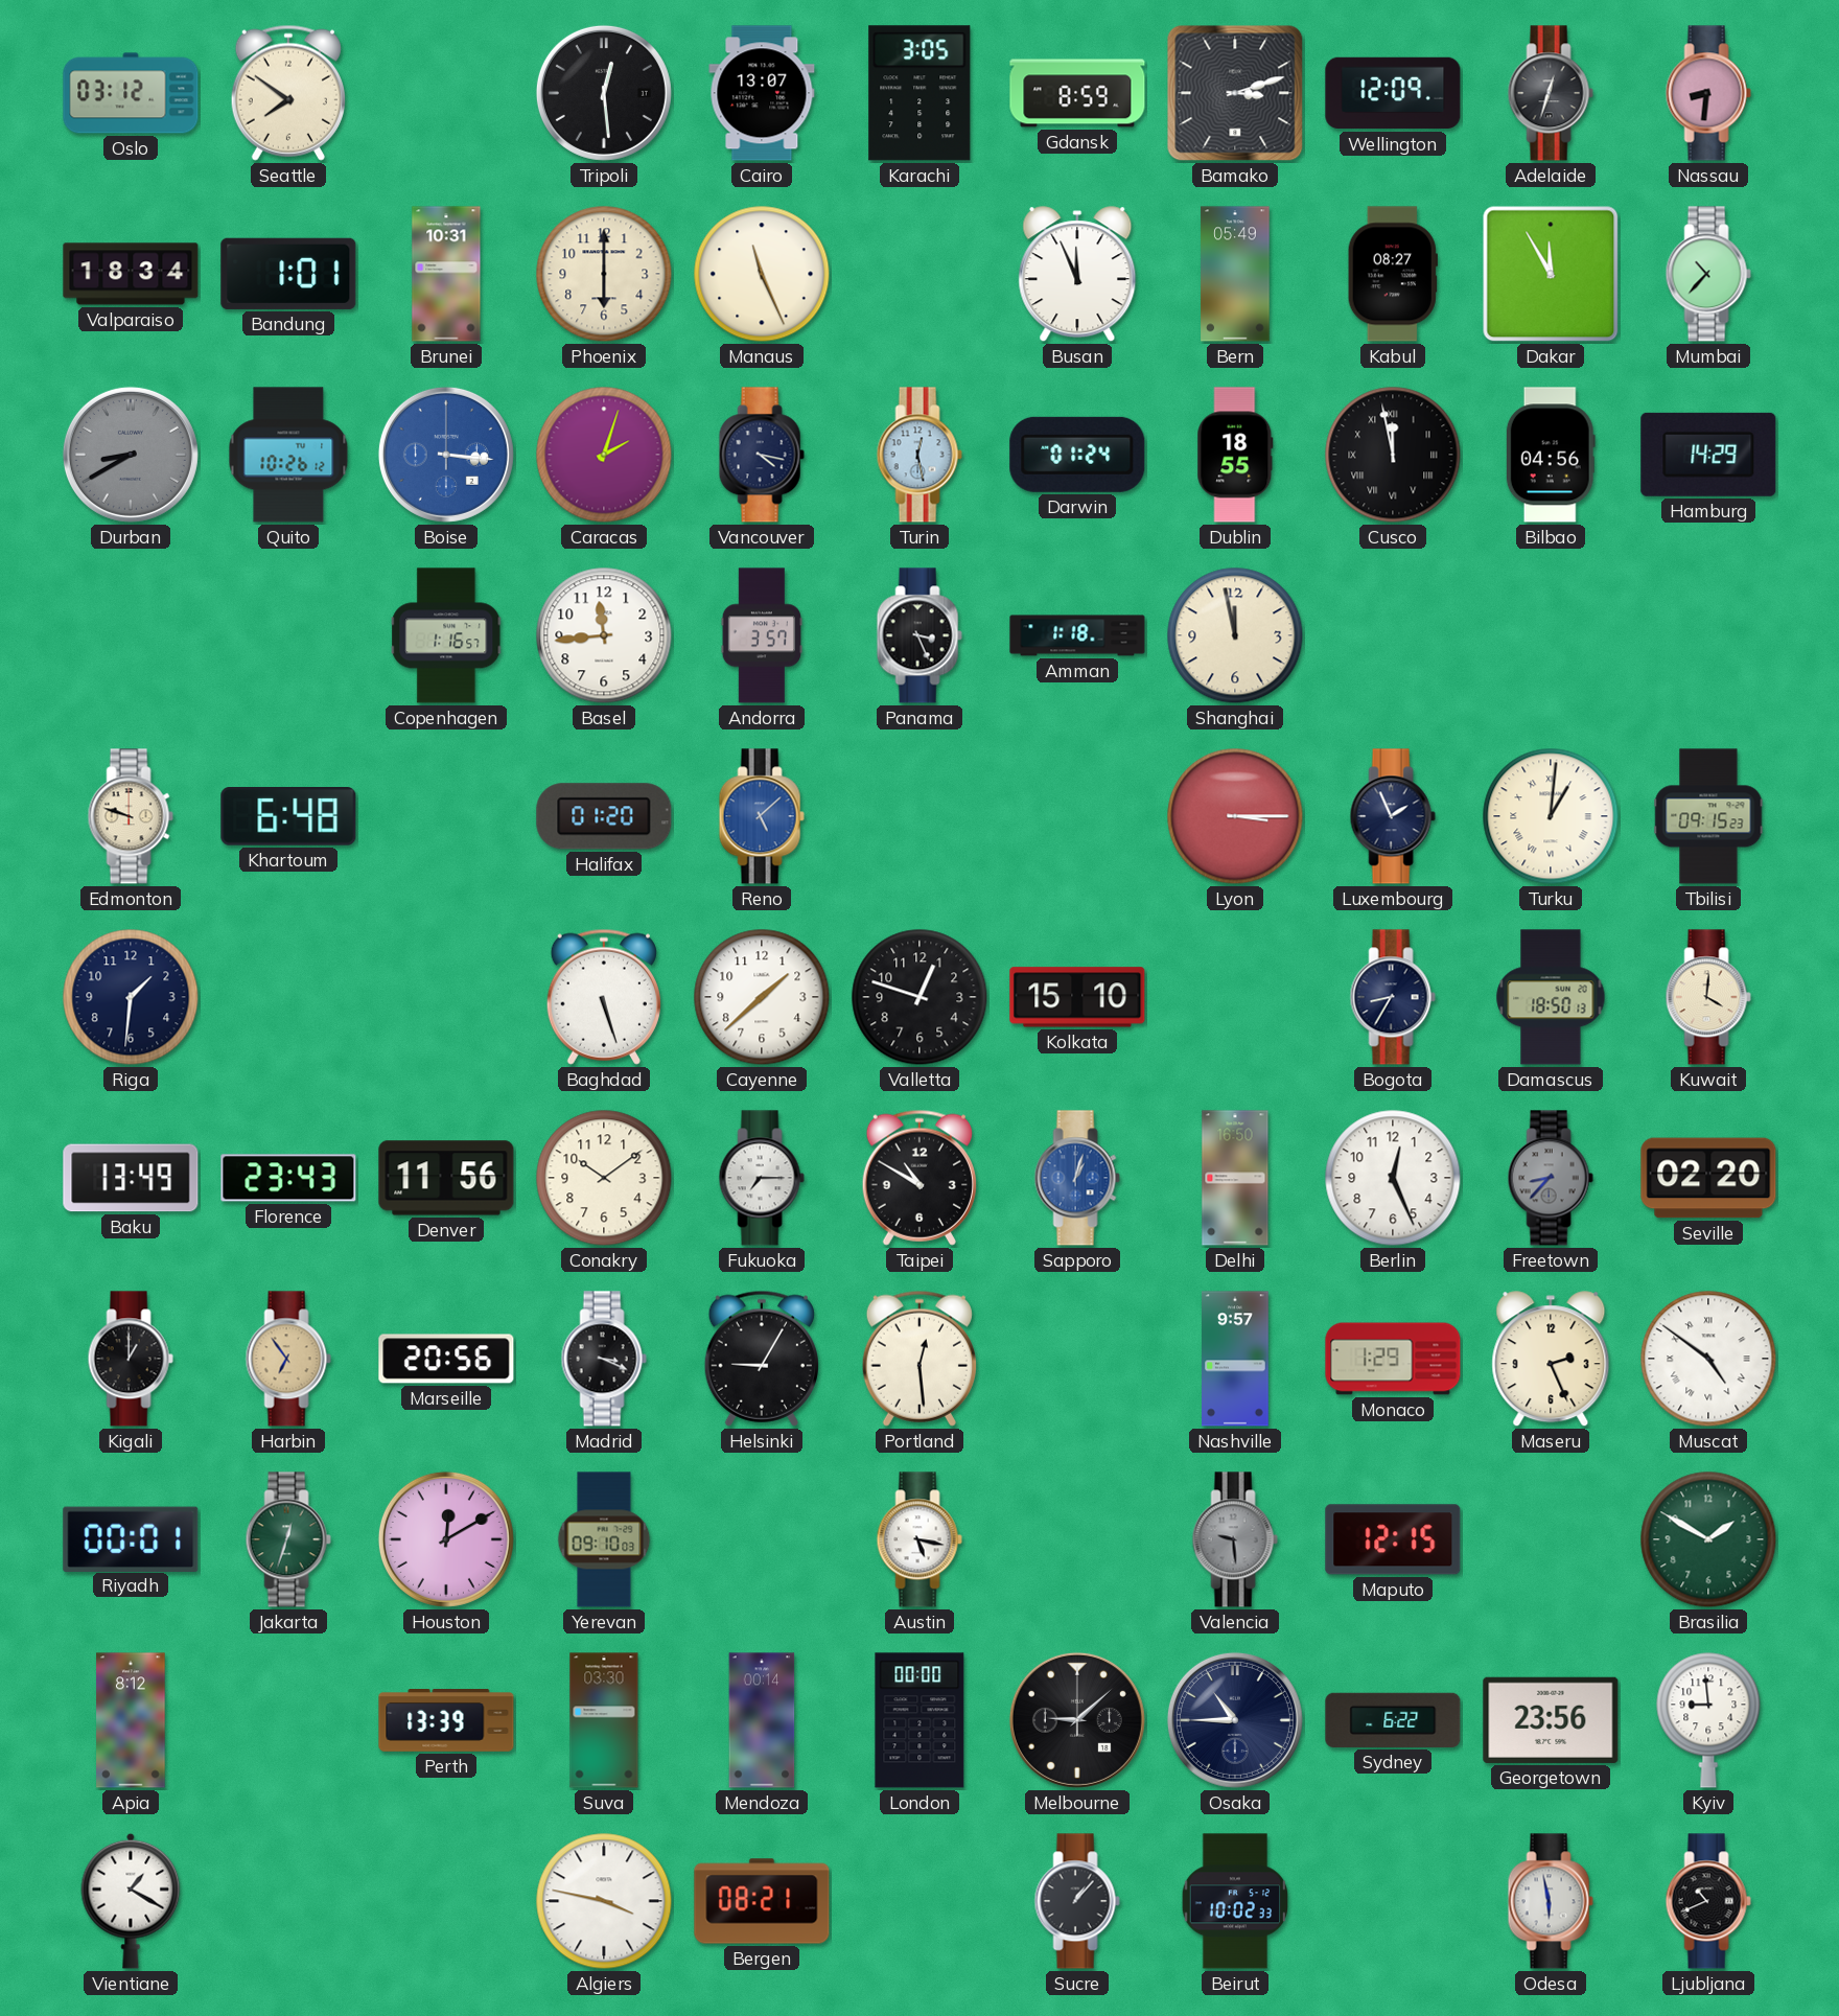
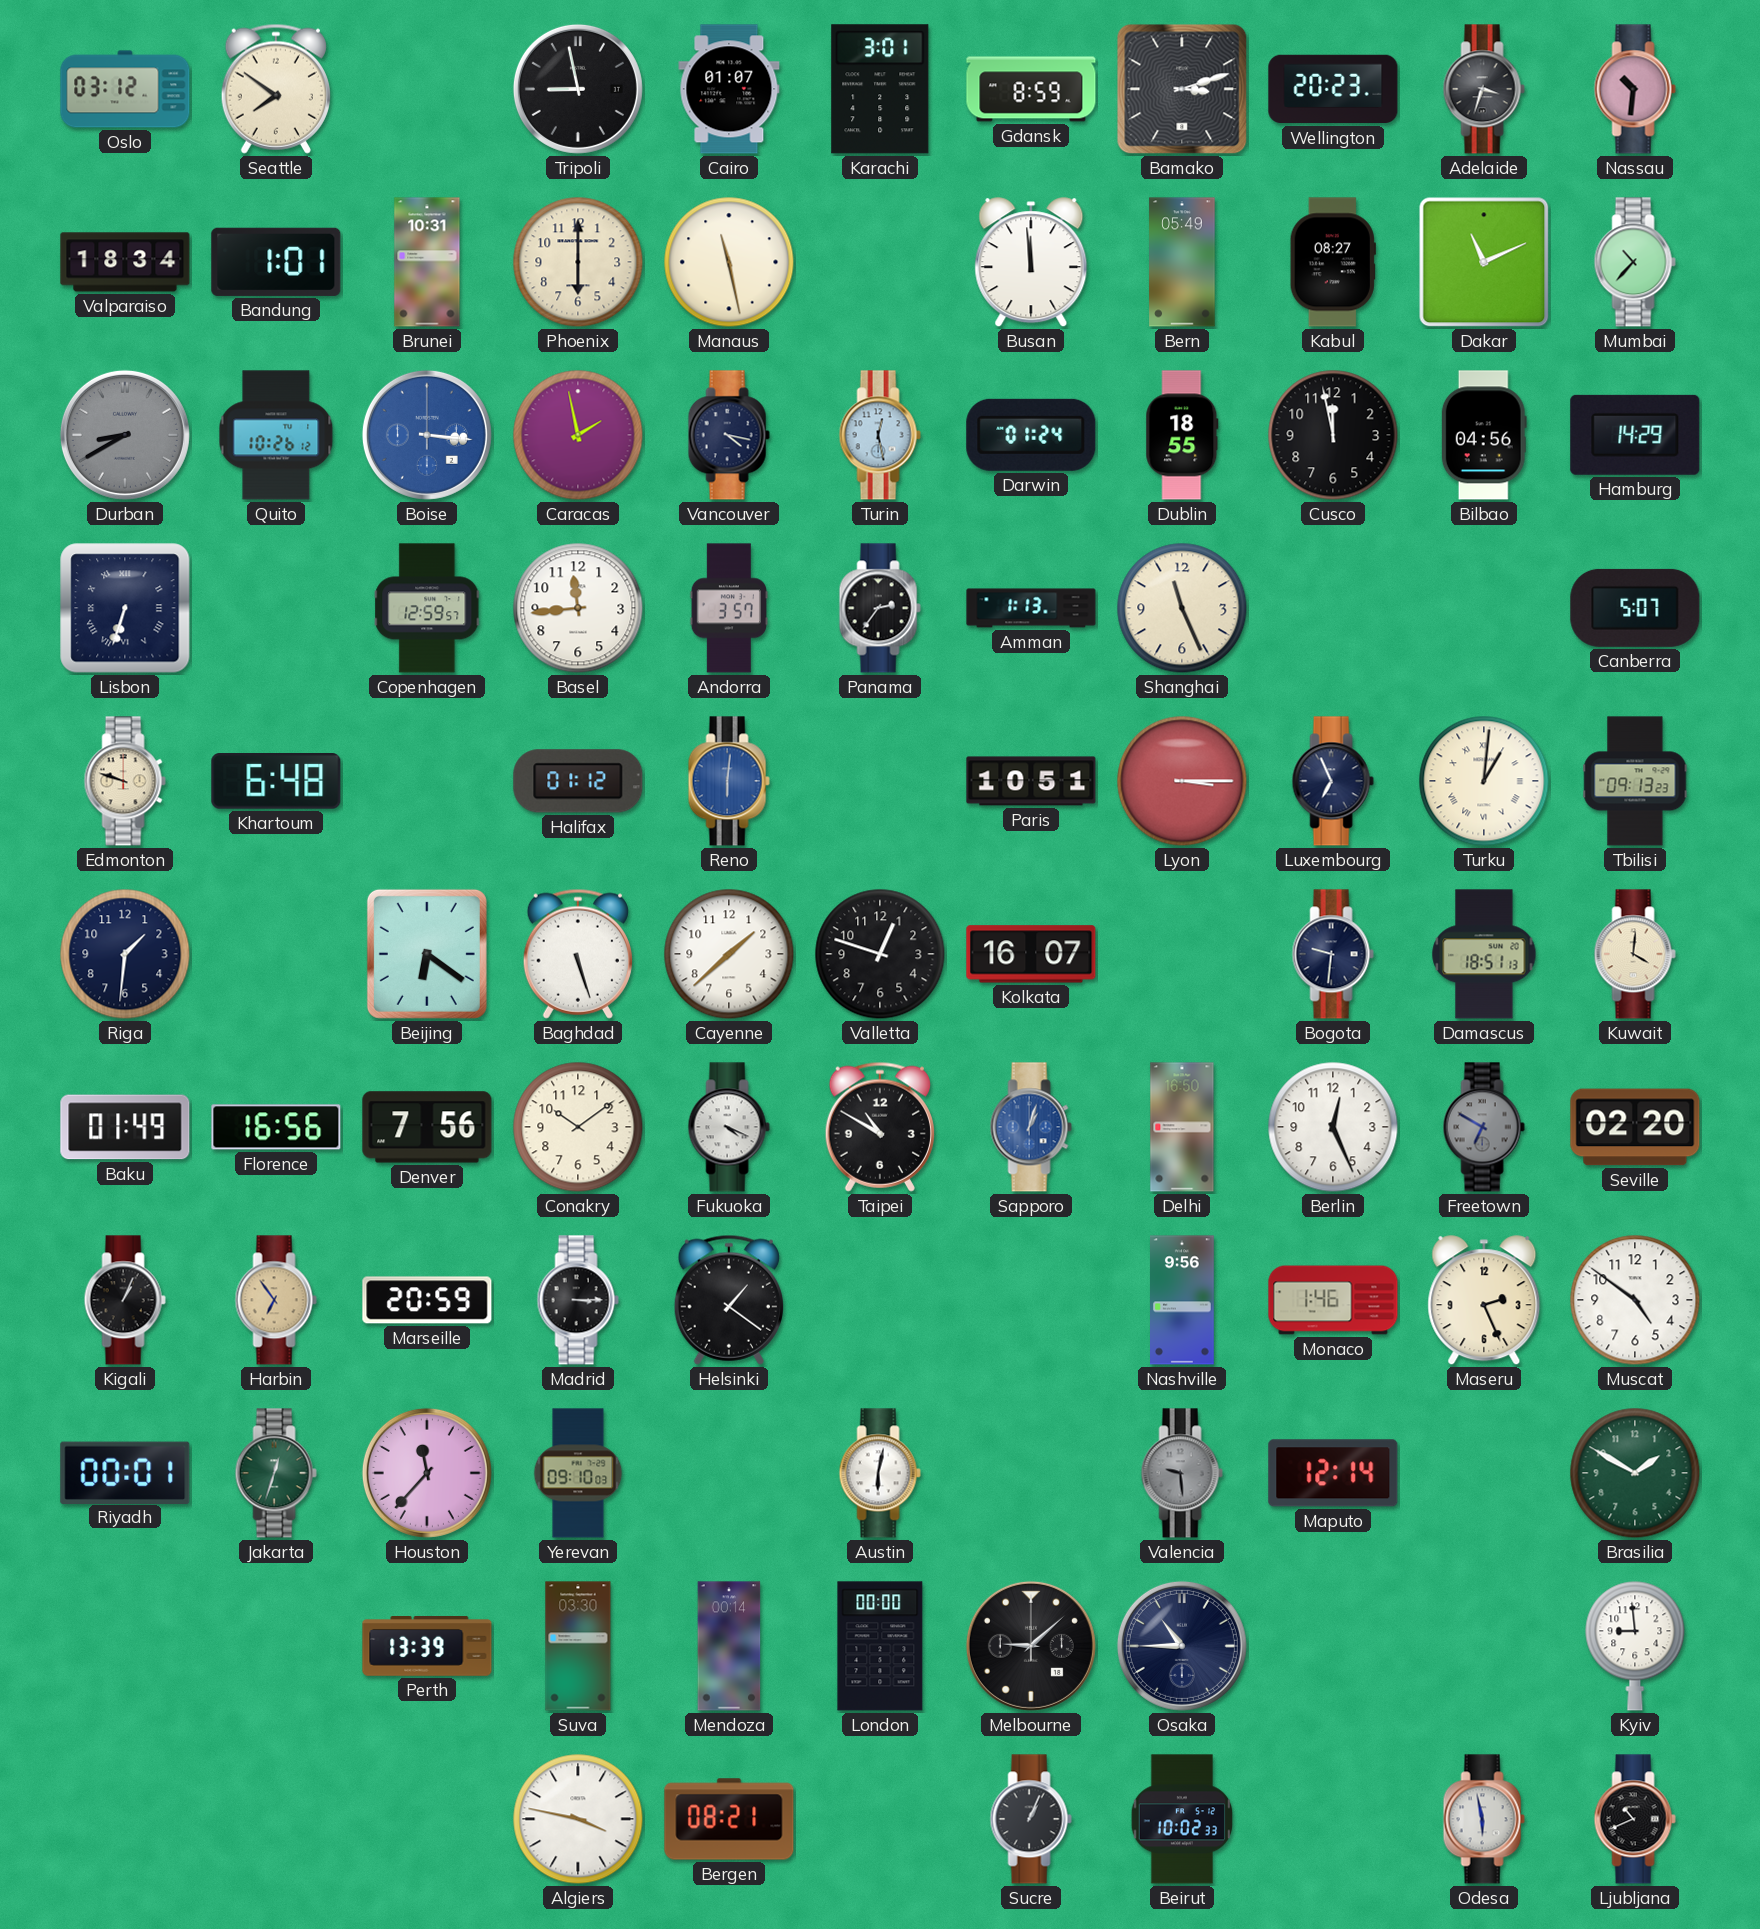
Tripoli: 12:29 -> 8:58 (578, 89)
Cairo: 13:07 -> 01:07 (729, 89)
Karachi: 3:05 -> 3:01 (880, 89)
Wellington: 12:09 -> 20:23 (1333, 89)
Adelaide: 12:33 -> 3:33 (1484, 89)
Nassau: 8:31 -> 10:31 (1635, 89)
Manaus: 11:26 -> 11:28 (729, 262)
Busan: 11:56 -> 11:59 (1031, 263)
Dakar: 11:55 -> 11:11 (1484, 262)
Caracas: 2:03 -> 1:58 (578, 435)
Cusco numerals: Roman -> Arabic (1333, 435)
Lisbon: none -> 6:33 (125, 608)
Copenhagen: 1:16 -> 12:59 (427, 608)
Panama: 3:26 -> 2:36 (880, 608)
Amman: 1:18 -> 1:13 (1031, 608)
Shanghai: 11:58 -> 11:26 (1182, 608)
Canberra: none -> 5:07 (1635, 608)
Halifax: 01:20 -> 01:12 (578, 781)
Reno: 5:08 -> 6:01 (729, 781)
Paris: none -> 10:51 (1031, 781)
Luxembourg: 1:56 -> 6:56 (1333, 781)
Tbilisi: 09:15 -> 09:13 (1635, 781)
Beijing: none -> 6:21 (427, 954)
Kolkata: 15:10 -> 16:07 (1031, 954)
Bogota: 8:35 -> 9:31 (1333, 954)
Damascus: 18:50 -> 18:51 (1484, 954)
Baku: 13:49 -> 01:49 (125, 1127)
Florence: 23:43 -> 16:56 (276, 1127)
Denver: 11:56 -> 7:56 (427, 1127)
Fukuoka: 7:15 -> 4:19 (729, 1127)
Freetown: 8:37 -> 6:50 (1484, 1127)
Kigali: 1:00 -> 1:04 (125, 1300)
Marseille: 20:56 -> 20:59 (427, 1300)
Madrid: 3:19 -> 3:15 (578, 1300)
Helsinki: 9:05 -> 1:21 (729, 1300)
Portland: 12:29 -> none (919, 1359)
Nashville: 9:57 -> 9:56 (1183, 1300)
Monaco: 1:29 -> 1:46 (1333, 1300)
Muscat numerals: Roman -> Arabic (1635, 1300)
Houston: 12:10 -> 11:37 (427, 1473)
Austin: 5:17 -> 6:02 (880, 1473)
Maputo: 12:15 -> 12:14 (1333, 1473)
Apia: 8:12 -> none (131, 1720)
Sydney: 6:22 -> none (1393, 1720)
Georgetown: 23:56 -> none (1551, 1720)
Vientiane: 1:20 -> none (131, 1901)
Sucre: 1:07 -> 1:04 (1031, 1819)
